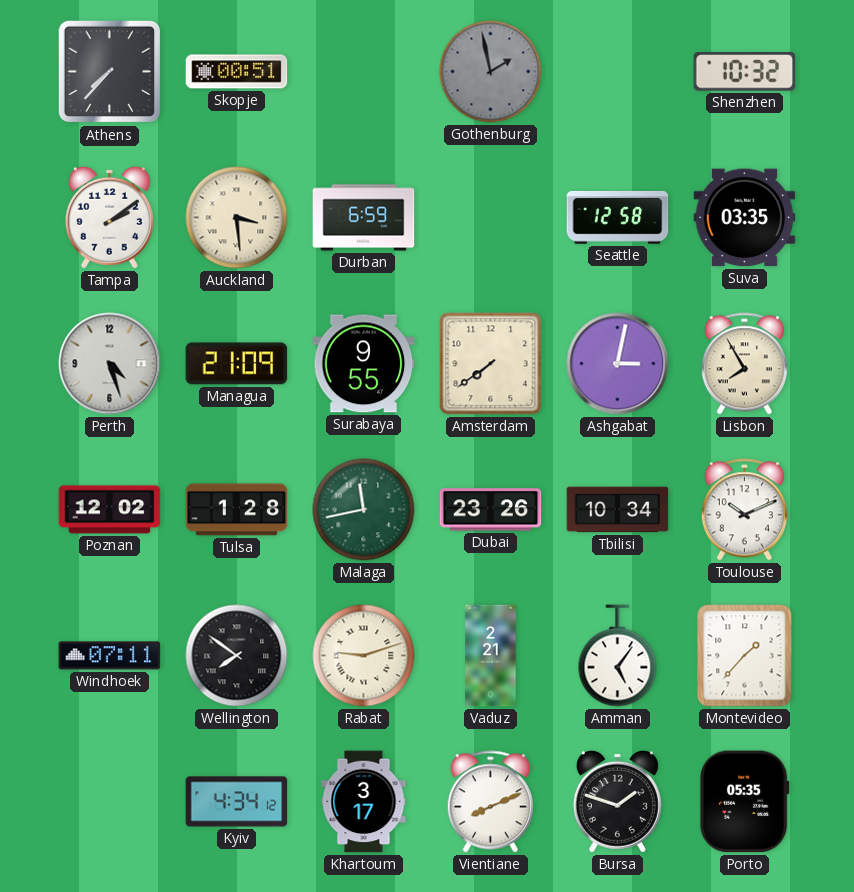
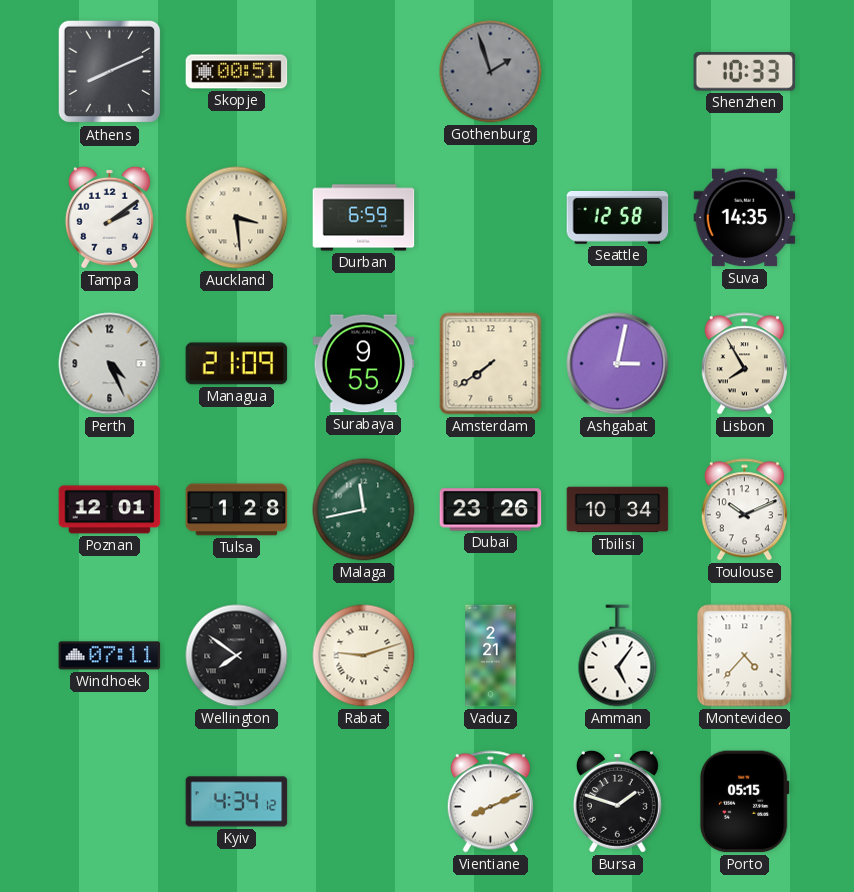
Athens: 7:37 -> 8:11 (110, 72)
Gothenburg: 1:58 -> 1:57 (491, 72)
Shenzhen: 10:32 -> 10:33 (745, 72)
Suva: 03:35 -> 14:35 (745, 218)
Perth: 4:27 -> 4:26 (110, 364)
Poznan: 12:02 -> 12:01 (110, 510)
Montevideo: 1:37 -> 4:37 (745, 656)
Khartoum: 3:17 -> none (364, 802)
Porto: 05:35 -> 05:15 (744, 802)
